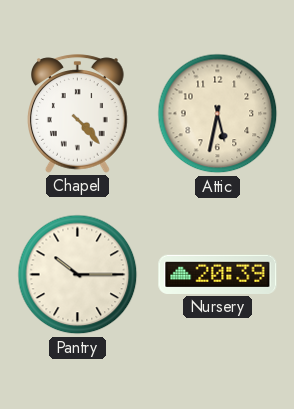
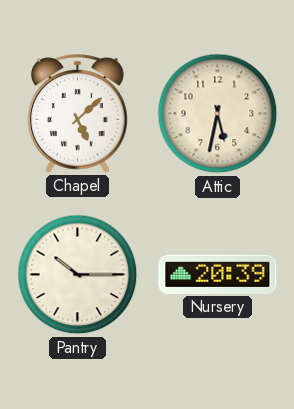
Chapel: 4:23 -> 5:08 (78, 114)
